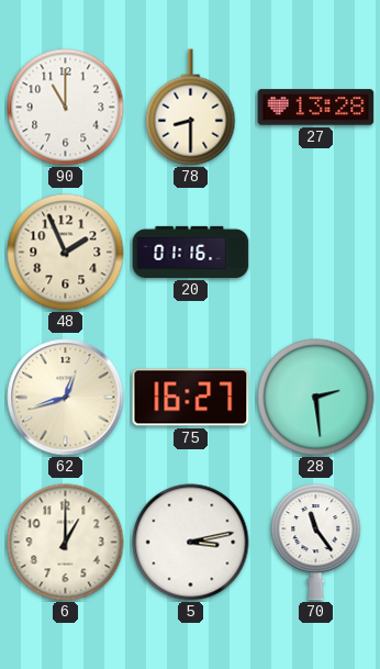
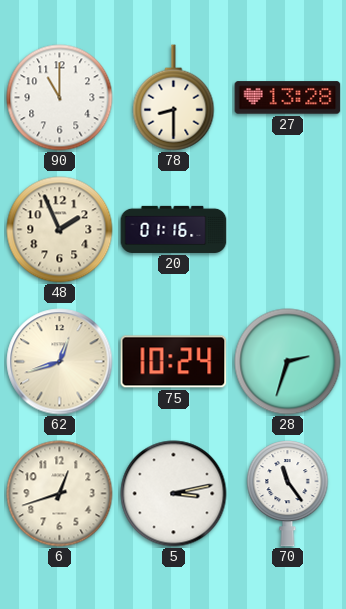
75: 16:27 -> 10:24 (174, 362)
28: 2:29 -> 2:33 (288, 362)
6: 1:00 -> 12:42 (60, 494)
